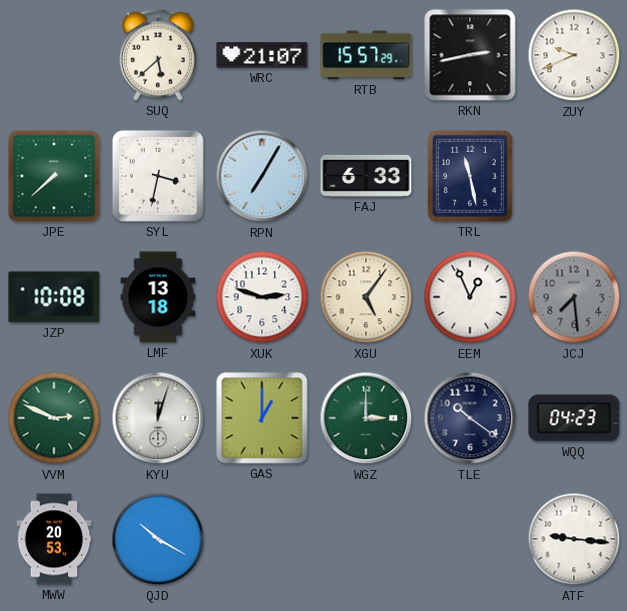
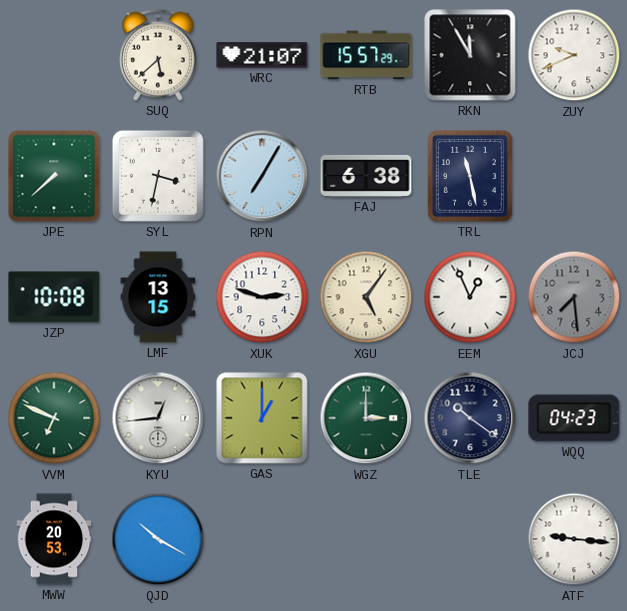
RKN: 2:43 -> 11:55 (470, 55)
FAJ: 6:33 -> 6:38 (366, 176)
LMF: 13:18 -> 13:15 (158, 297)
VVM: 2:49 -> 6:49 (54, 418)
KYU: 12:03 -> 12:44 (158, 418)
